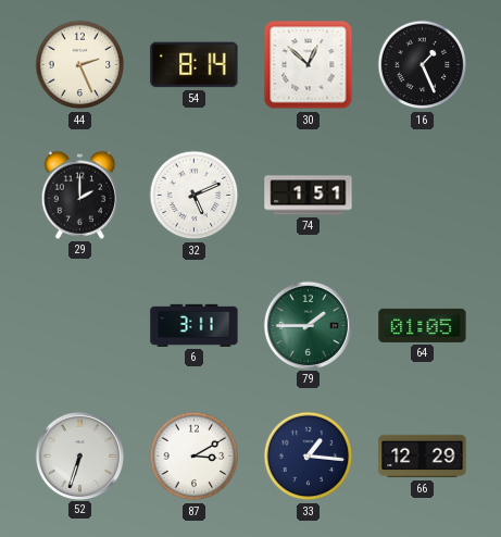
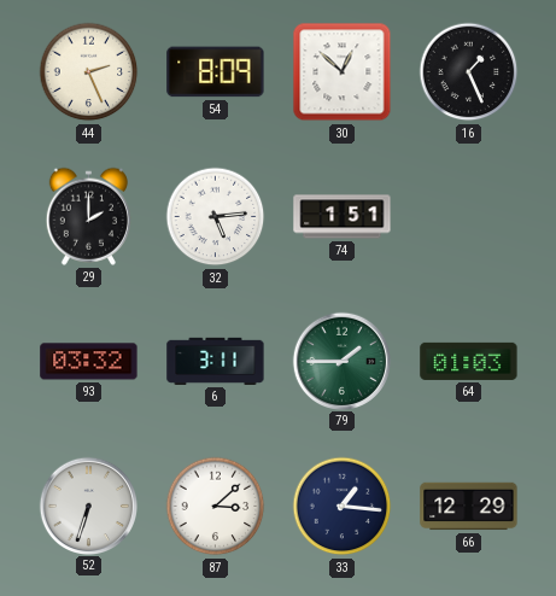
54: 8:14 -> 8:09 (216, 72)
32: 5:11 -> 5:14 (216, 217)
93: none -> 03:32 (89, 362)
64: 01:05 -> 01:03 (469, 361)
87: 3:10 -> 3:08 (216, 507)
